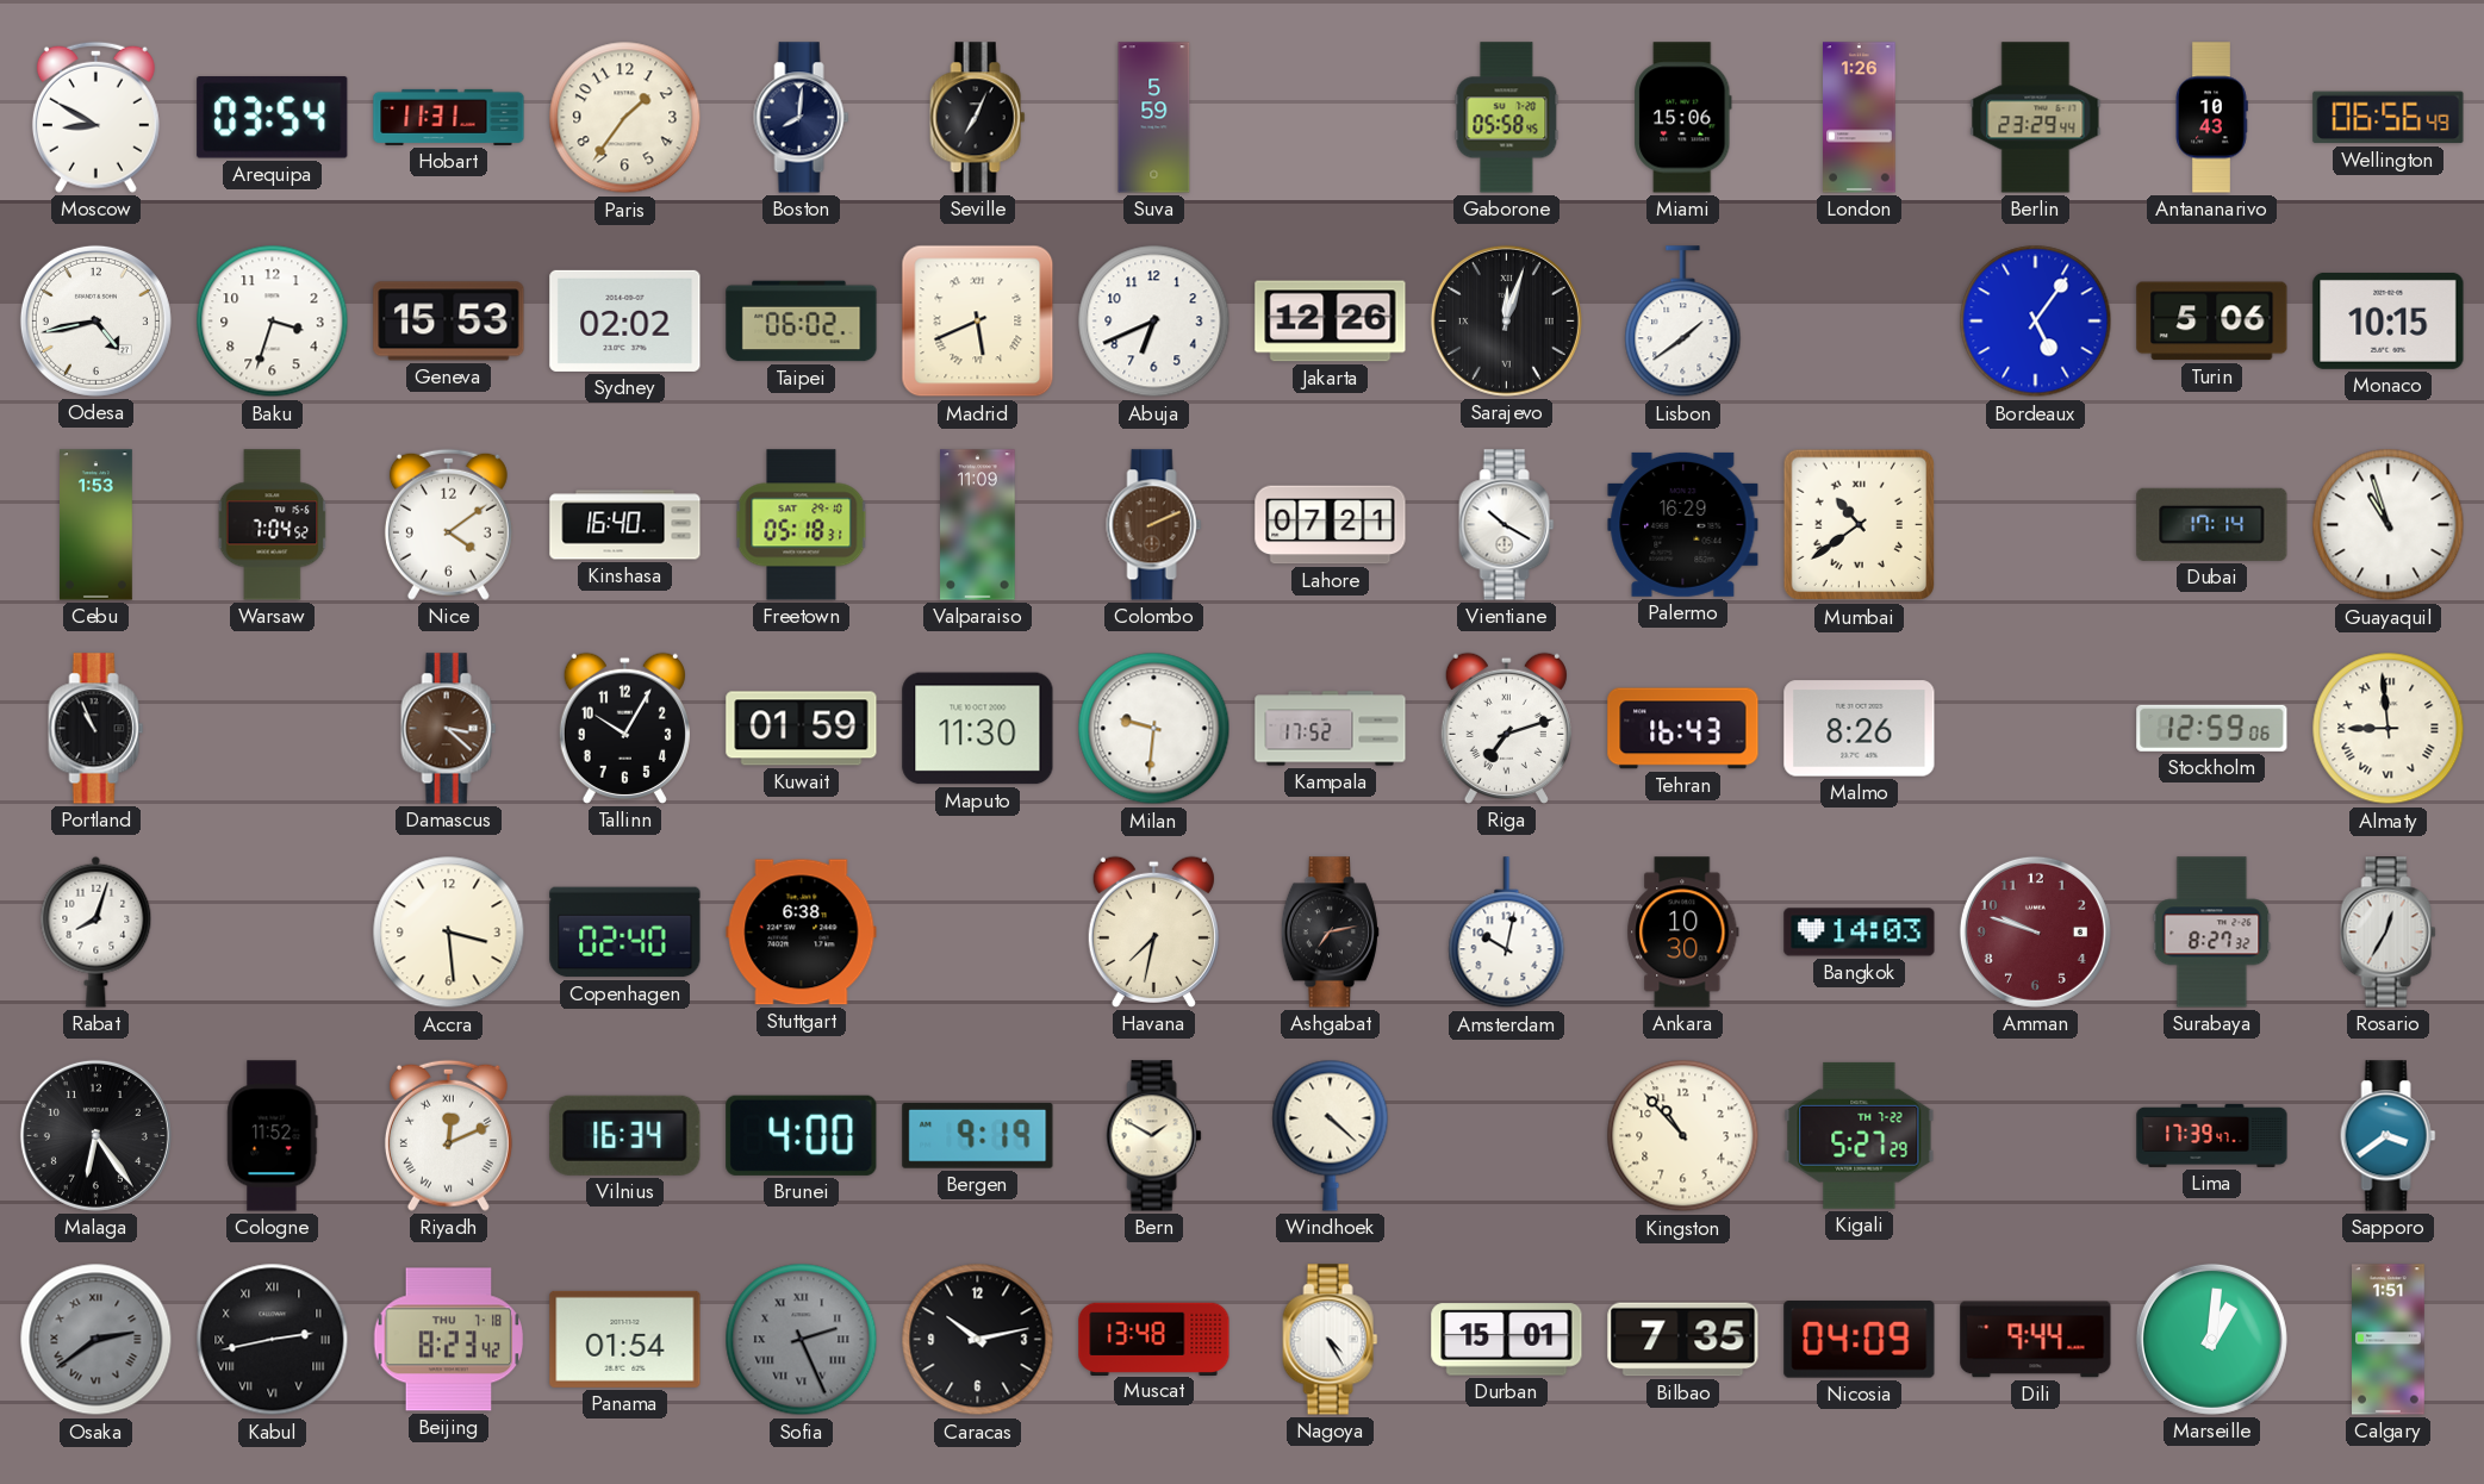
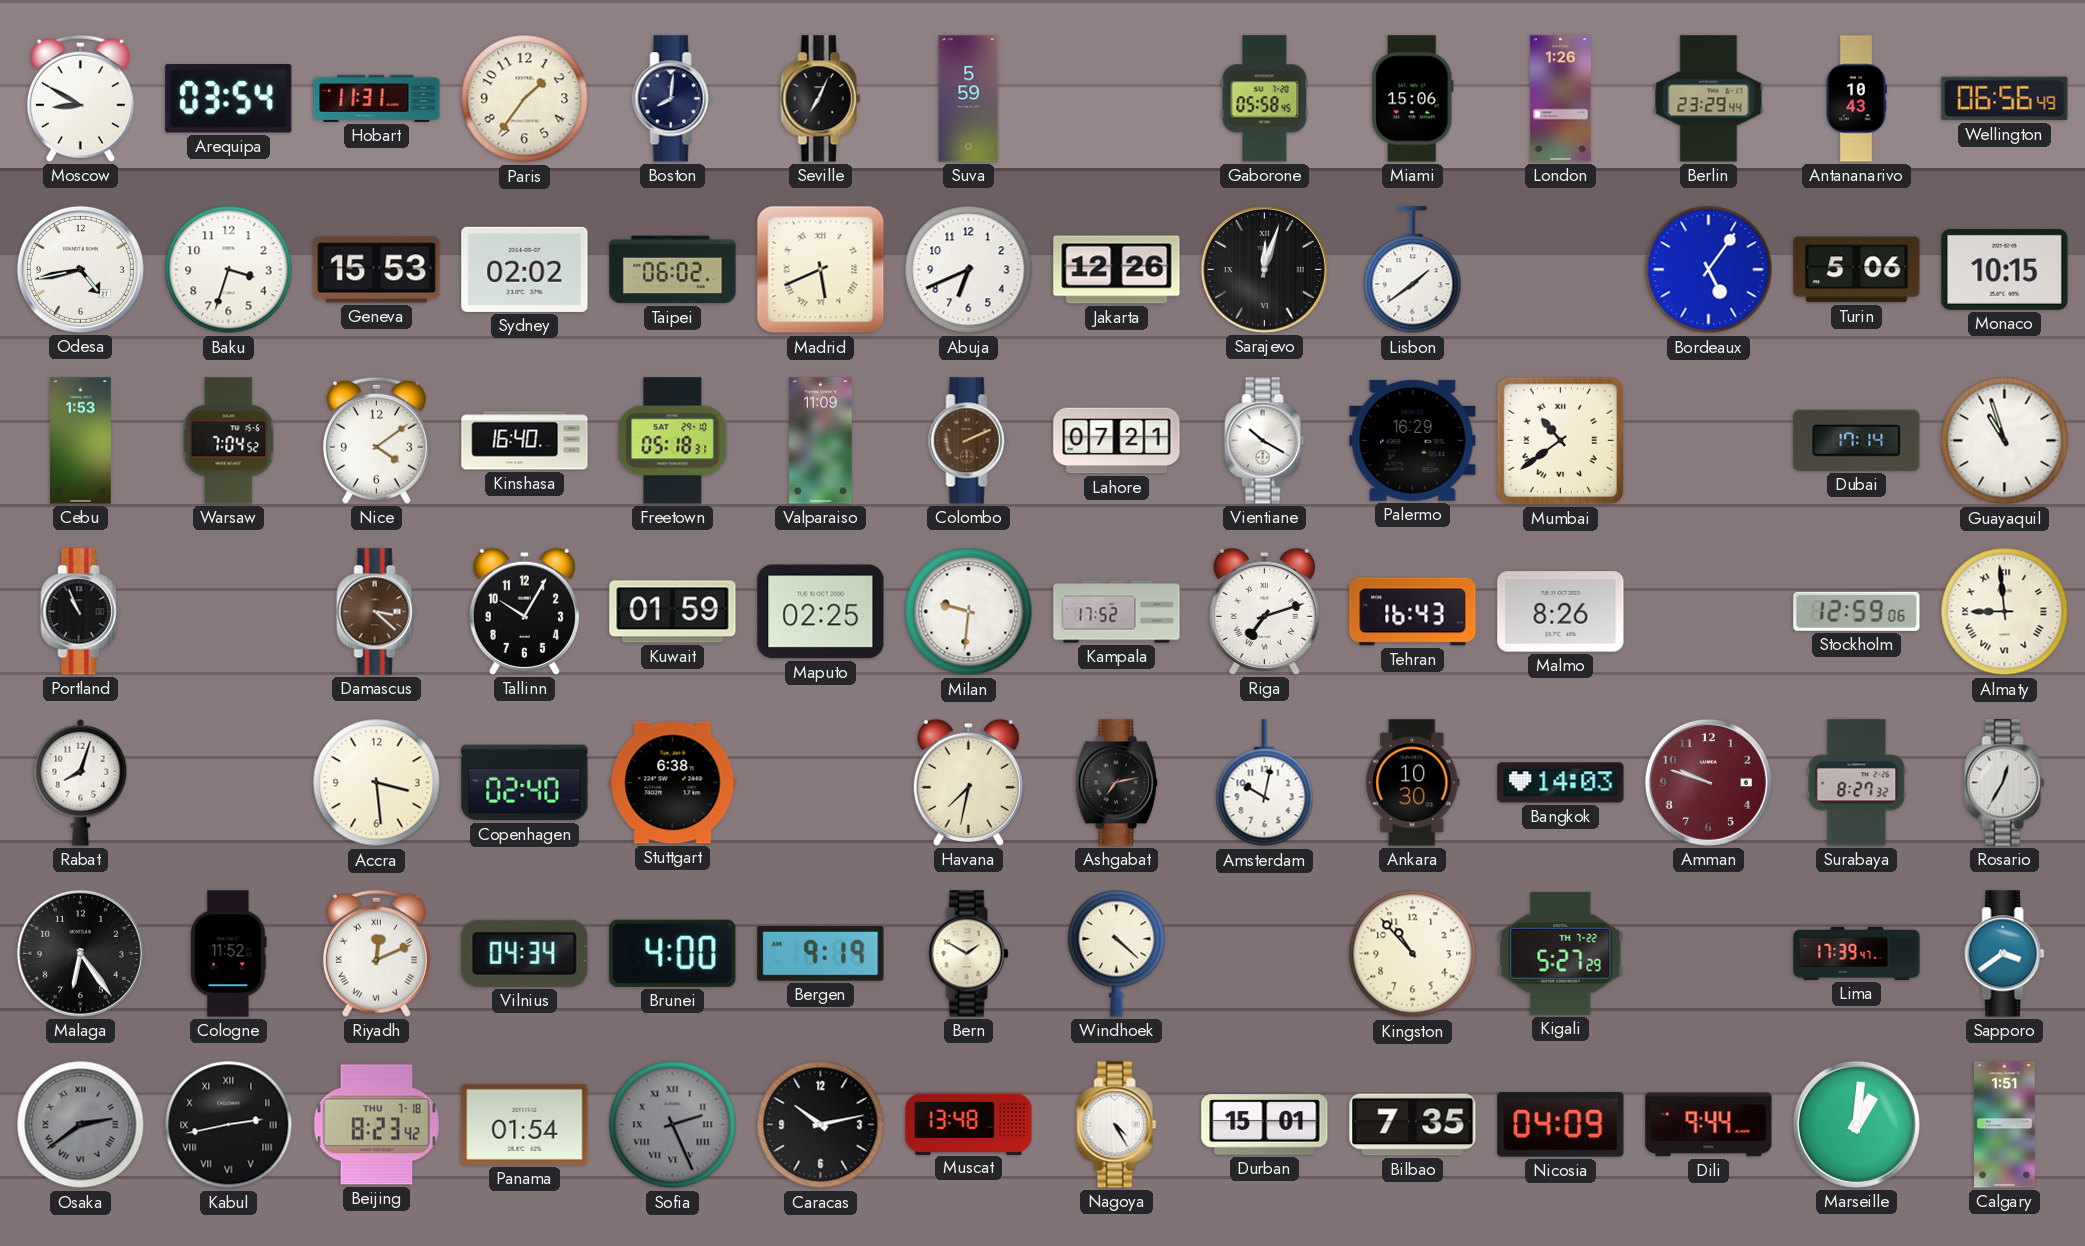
Maputo: 11:30 -> 02:25 (821, 612)
Vilnius: 16:34 -> 04:34 (525, 953)
